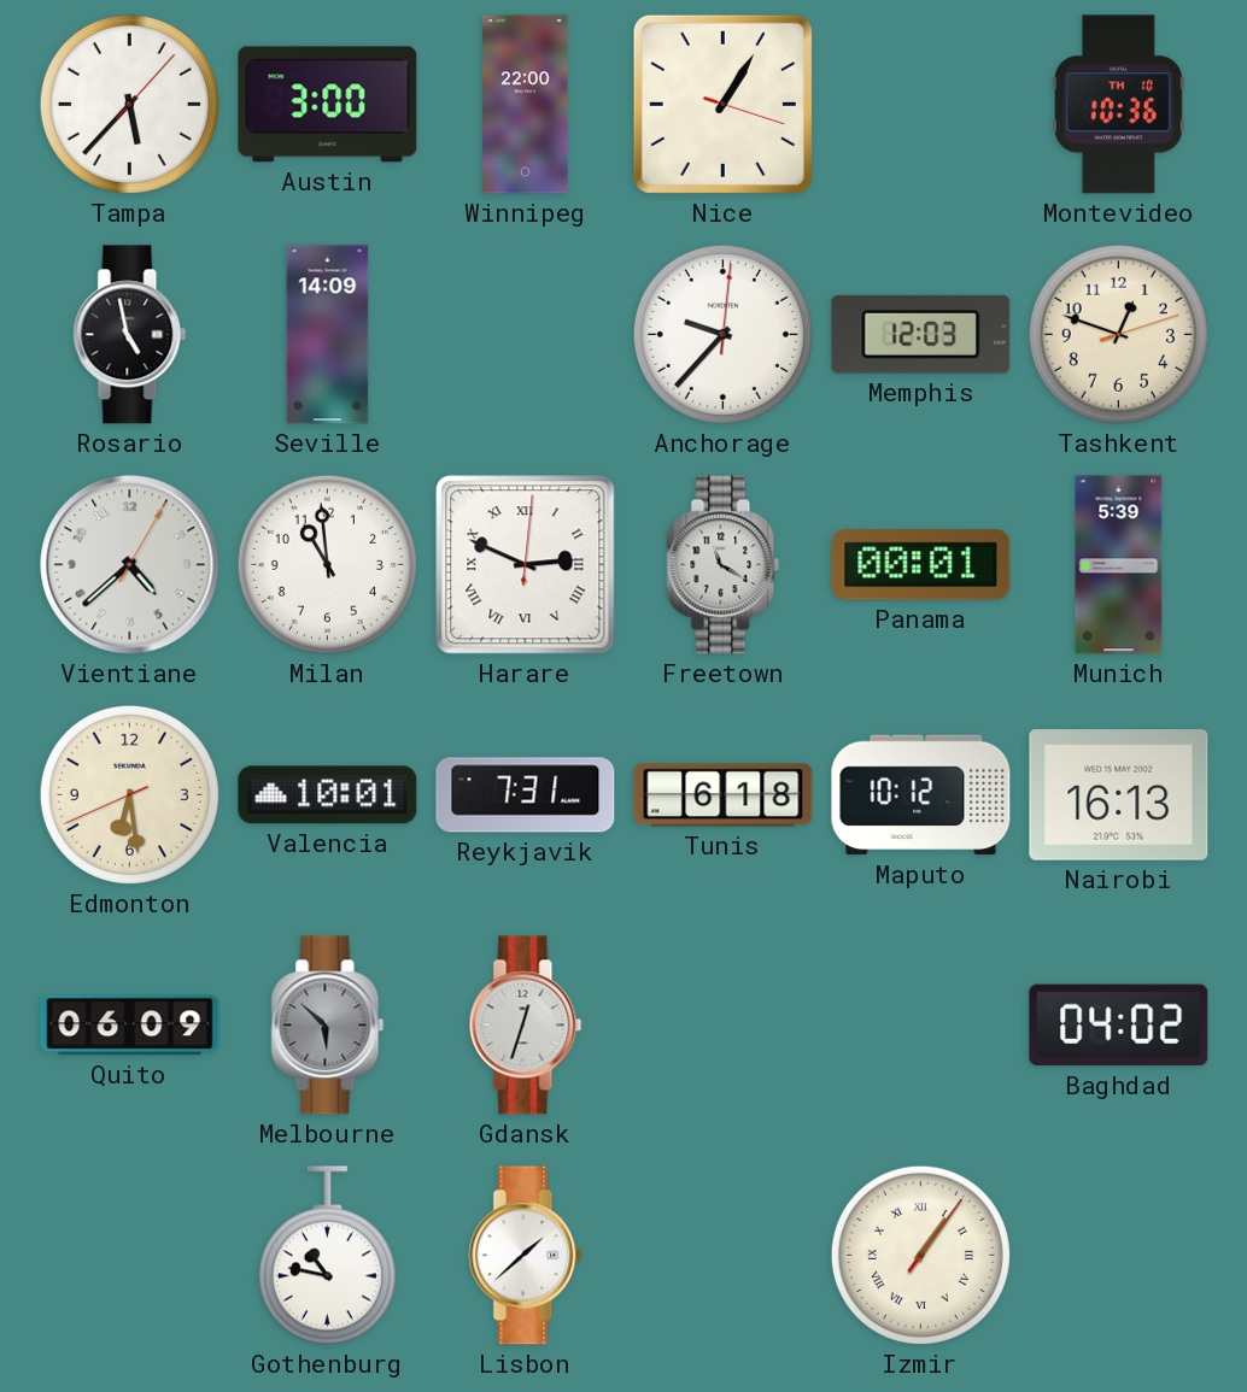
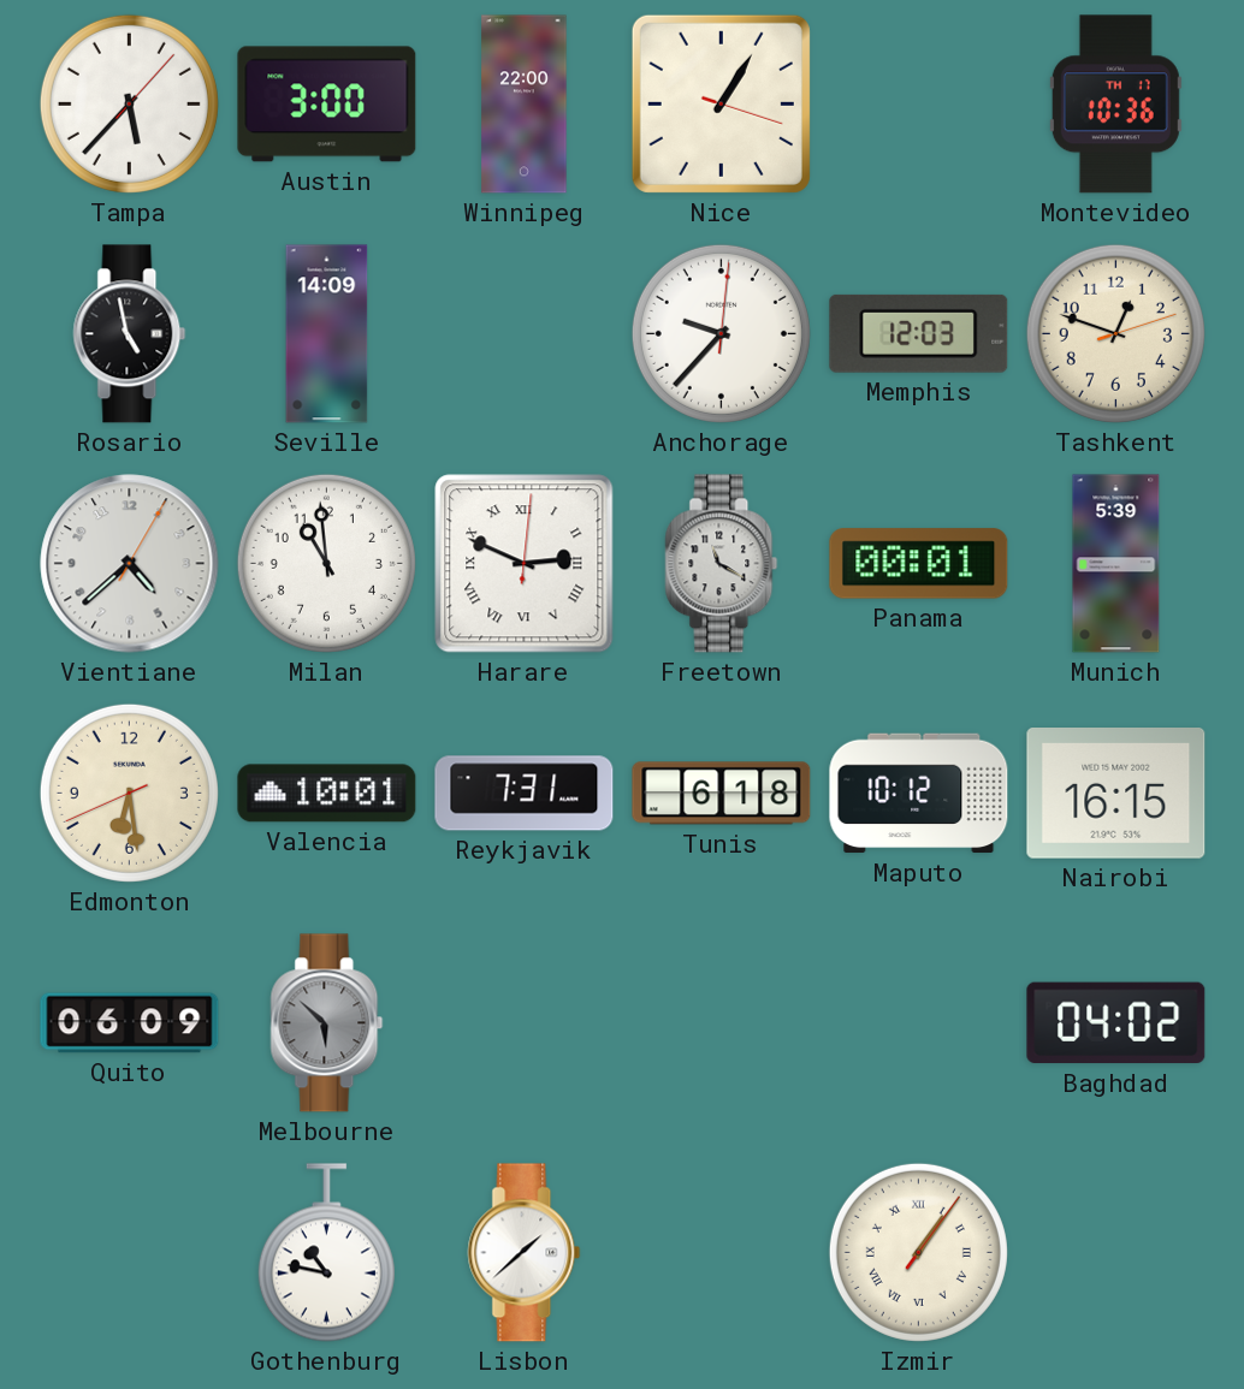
Montevideo date: TH 10 -> TH 17 (1115, 105)
Nairobi: 16:13 -> 16:15 (1116, 794)
Gdansk: 12:33 -> none (526, 1026)
